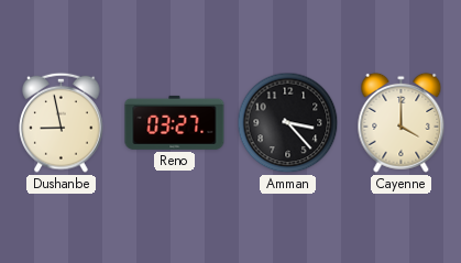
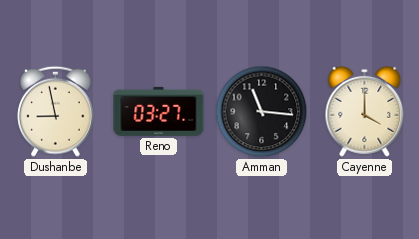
Amman: 3:23 -> 11:16 (262, 112)
